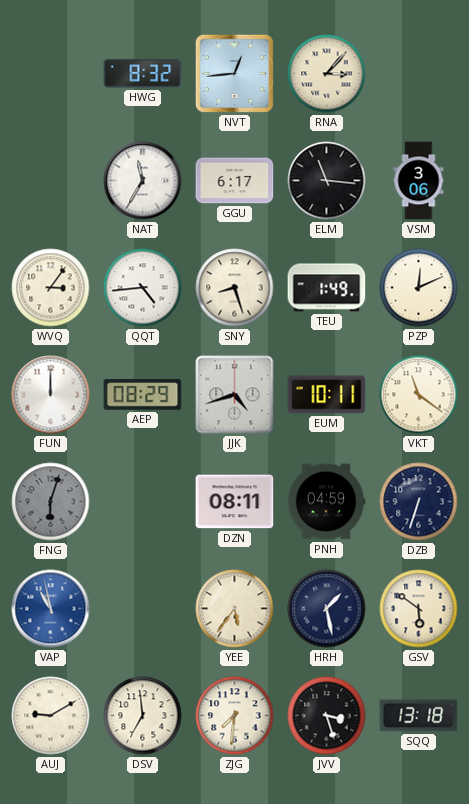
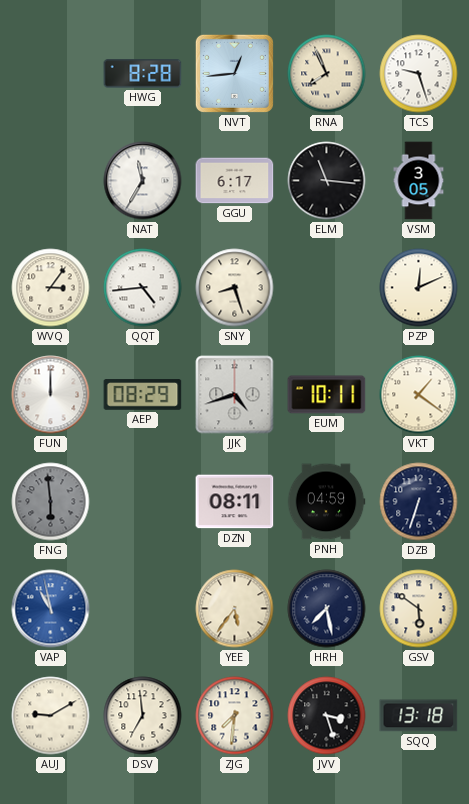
HWG: 8:32 -> 8:28 (143, 74)
RNA: 3:07 -> 7:56 (327, 74)
TCS: none -> 9:27 (419, 74)
VSM: 3:06 -> 3:05 (419, 181)
TEU: 1:49 -> none (327, 288)
VKT: 11:21 -> 1:21 (419, 395)
FNG: 6:03 -> 5:59 (51, 502)
HRH: 1:28 -> 7:28 (327, 609)
